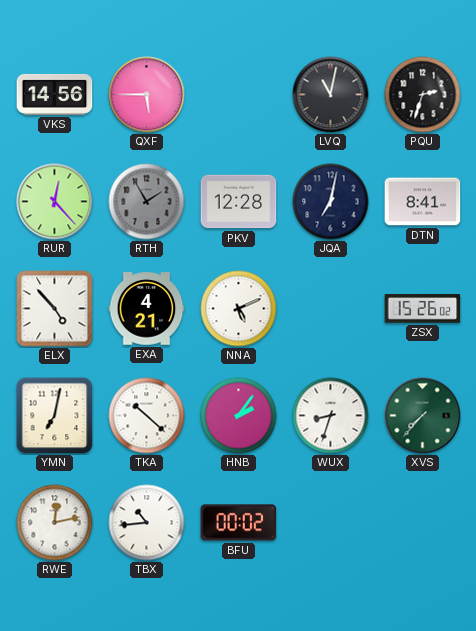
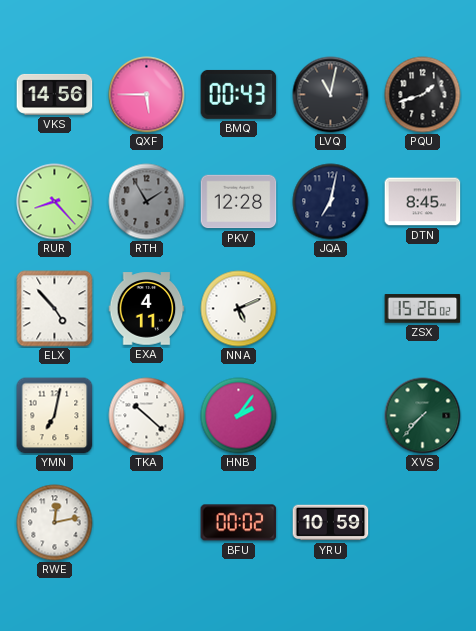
BMQ: none -> 00:43 (239, 94)
PQU: 2:33 -> 1:42 (423, 95)
RUR: 12:23 -> 8:23 (55, 202)
DTN: 8:41 -> 8:45 (423, 202)
EXA: 4:21 -> 4:11 (147, 309)
WUX: 8:33 -> none (331, 416)
TBX: 10:44 -> none (147, 523)
YRU: none -> 10:59 (331, 523)
